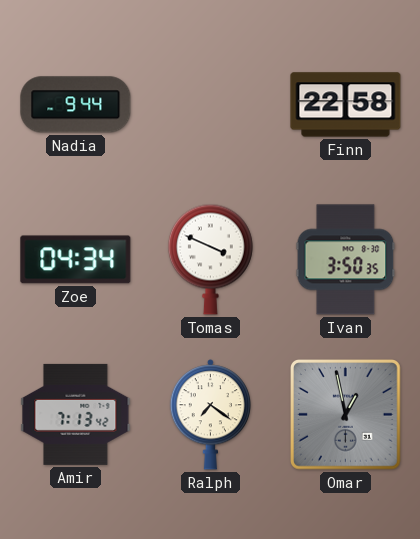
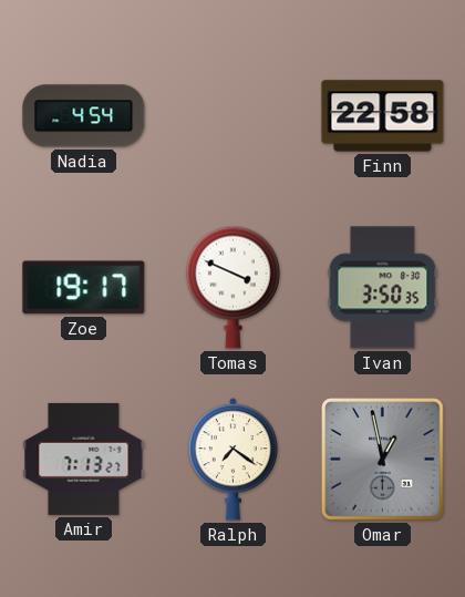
Nadia: 9:44 -> 4:54 (84, 116)
Zoe: 04:34 -> 19:17 (84, 288)
Amir: 7:13:42 -> 7:13:27 (84, 459)
